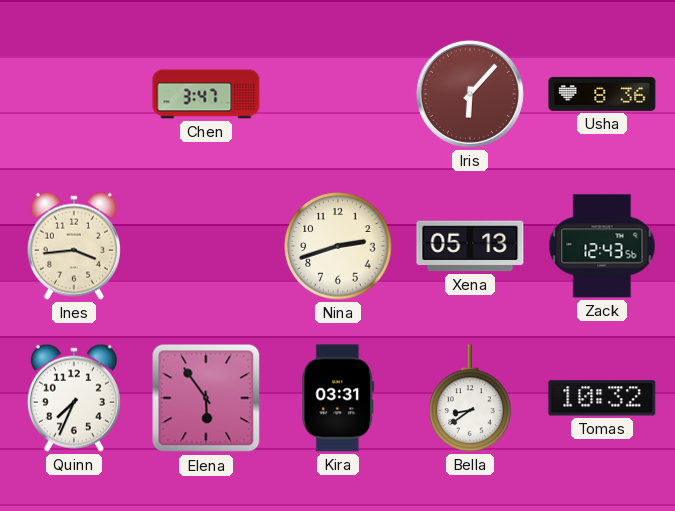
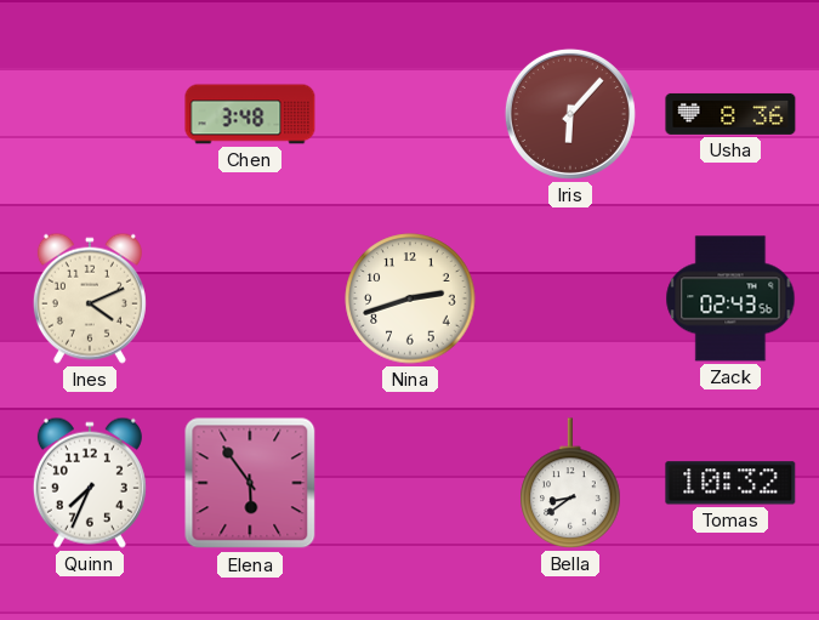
Chen: 3:47 -> 3:48 (250, 114)
Ines: 3:44 -> 4:11 (90, 298)
Xena: 05:13 -> none (470, 246)
Zack: 12:43 -> 02:43 (730, 298)
Kira: 03:31 -> none (338, 398)
